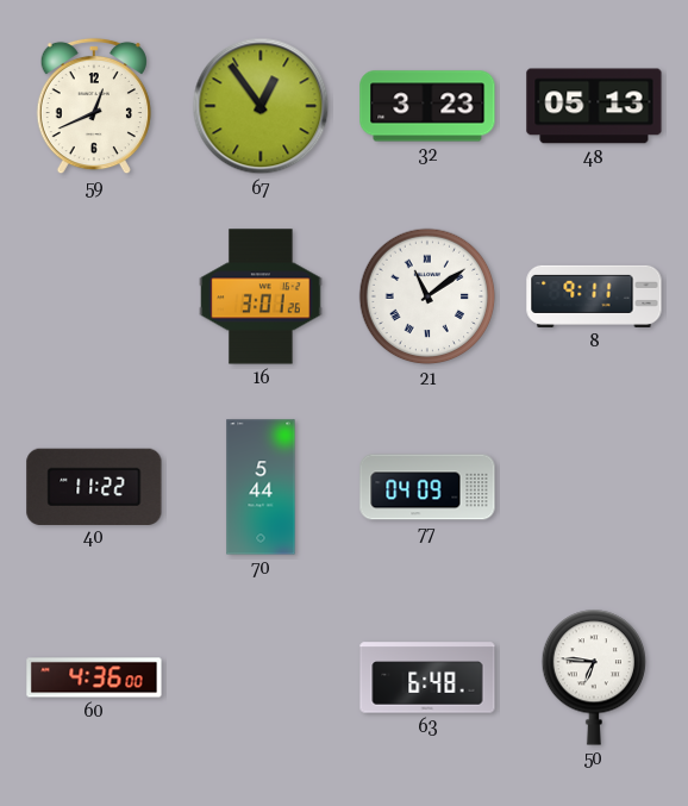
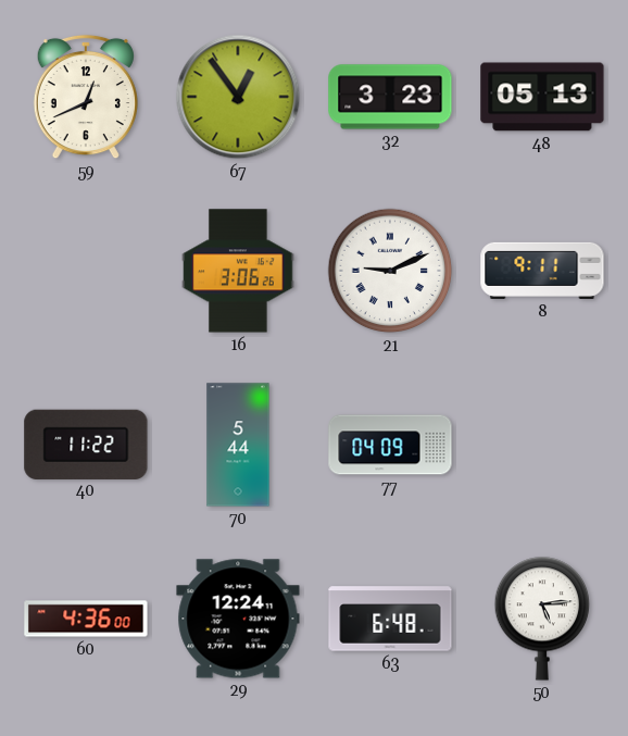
16: 3:01 -> 3:06 (238, 271)
21: 11:09 -> 9:11 (390, 271)
29: none -> 12:24 (238, 619)
50: 6:46 -> 5:14 (541, 619)
